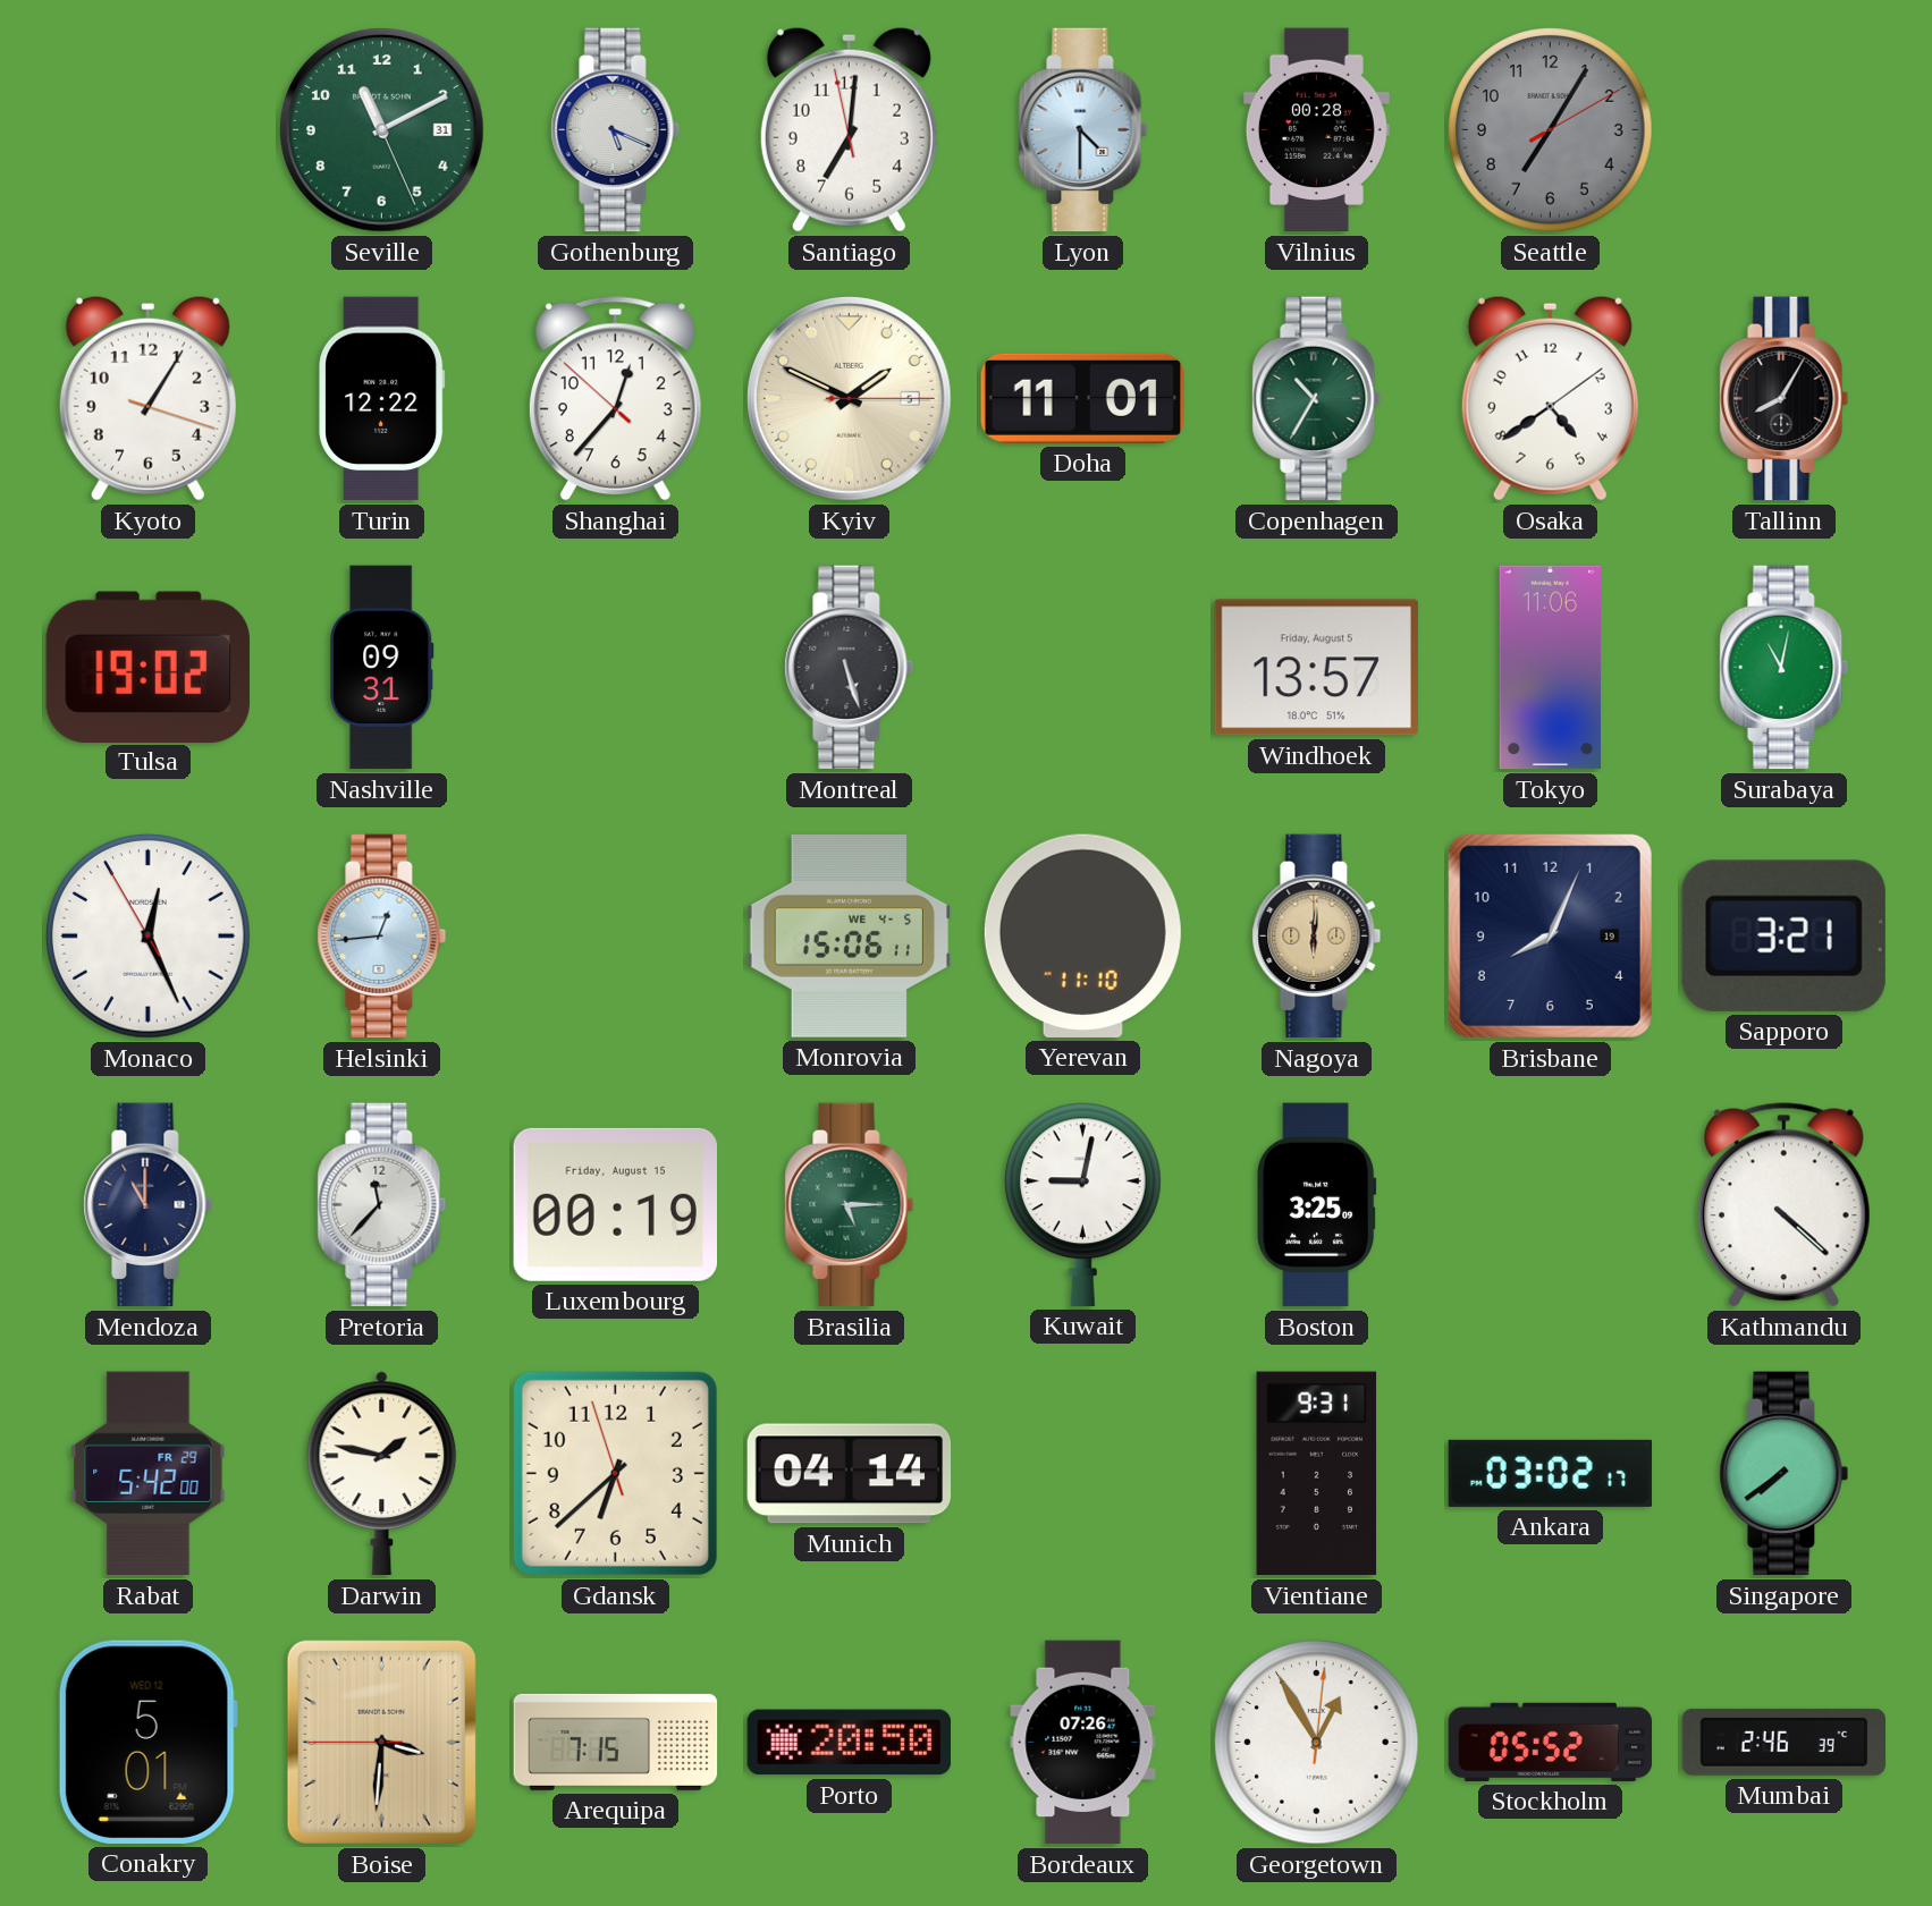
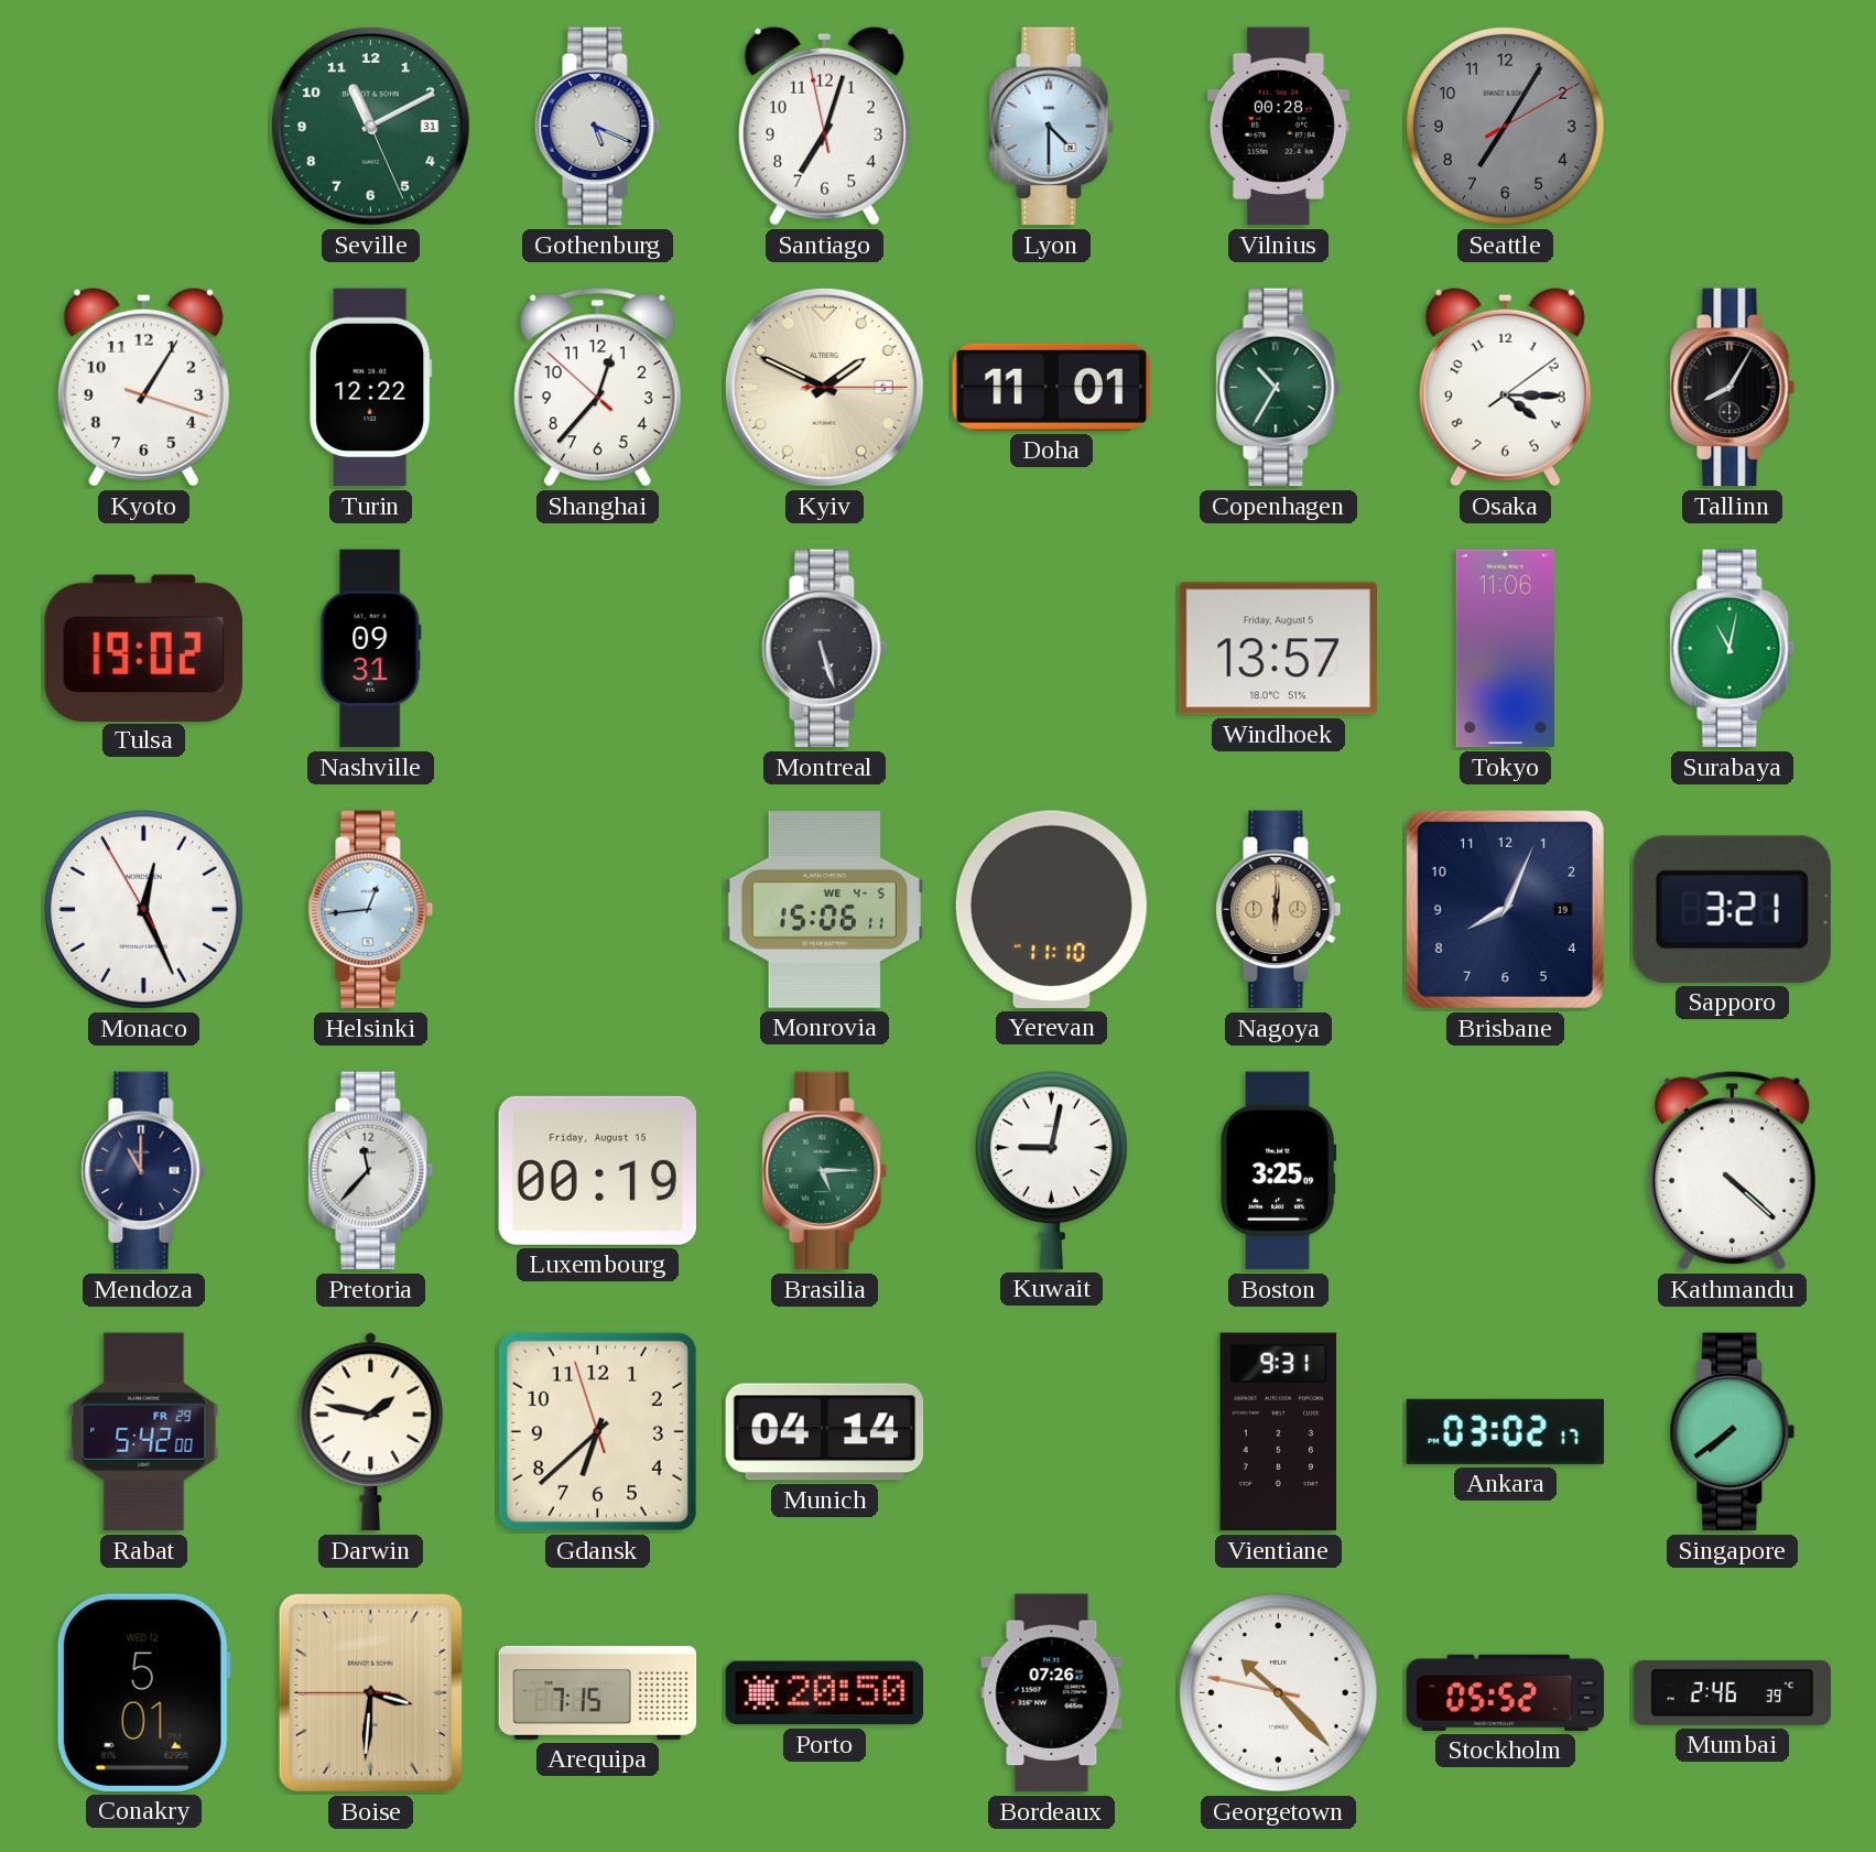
Santiago: 7:00 -> 7:02 (824, 126)
Osaka: 4:39 -> 4:15 (1505, 387)
Georgetown: 12:55 -> 10:22 (1279, 1693)
